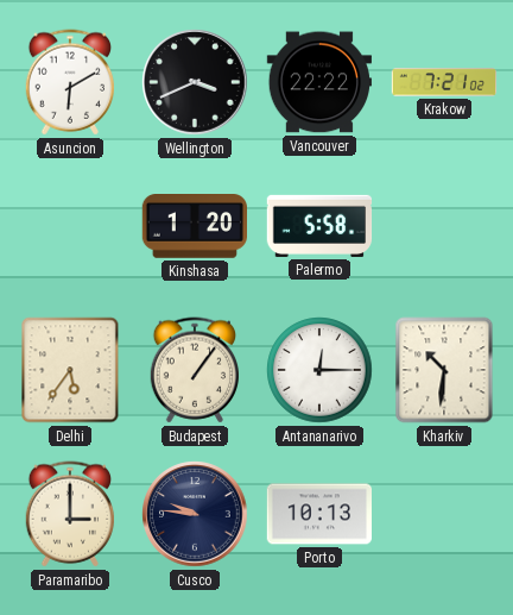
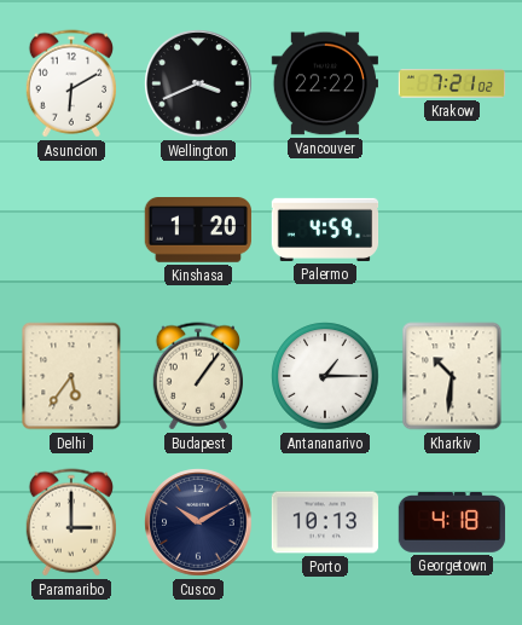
Palermo: 5:58 -> 4:59 (325, 230)
Antananarivo: 12:15 -> 1:15 (325, 376)
Cusco: 9:46 -> 10:10 (198, 522)
Georgetown: none -> 4:18 (452, 523)
